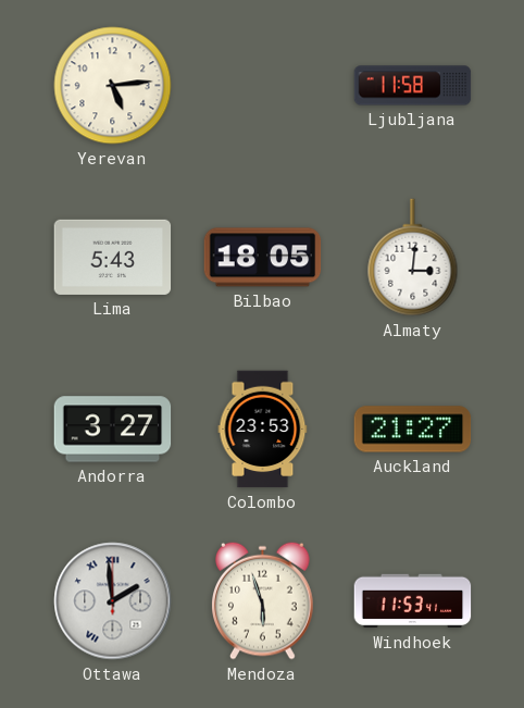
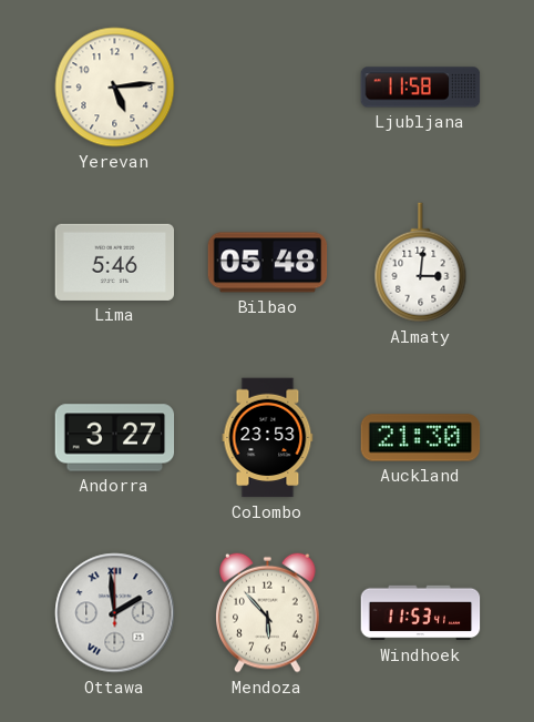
Lima: 5:43 -> 5:46 (115, 262)
Bilbao: 18:05 -> 05:48 (268, 263)
Auckland: 21:27 -> 21:30 (421, 438)
Mendoza: 5:57 -> 5:53 (268, 612)
